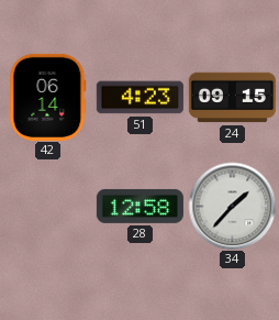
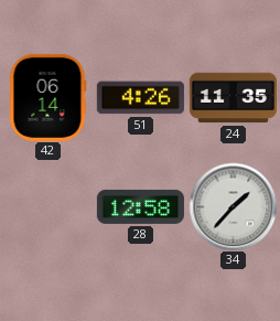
51: 4:23 -> 4:26 (140, 98)
24: 09:15 -> 11:35 (233, 98)
